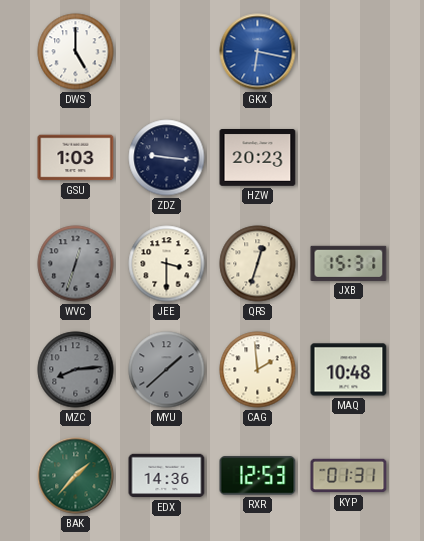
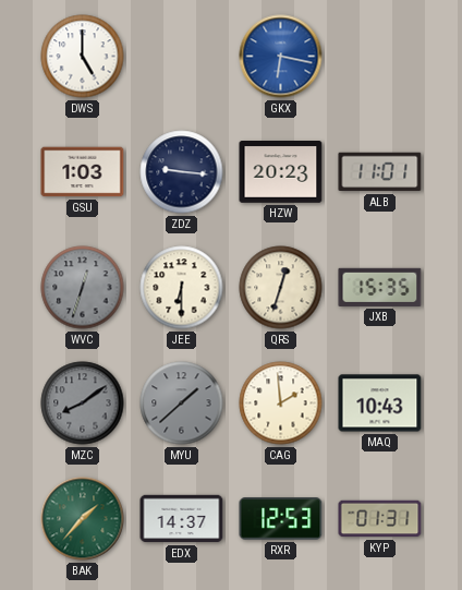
ALB: none -> 11:01 (380, 172)
JEE: 3:30 -> 6:30 (182, 288)
JXB: 15:31 -> 15:35 (380, 287)
MZC: 8:14 -> 8:09 (83, 404)
MAQ: 10:48 -> 10:43 (380, 404)
EDX: 14:36 -> 14:37 (182, 519)
